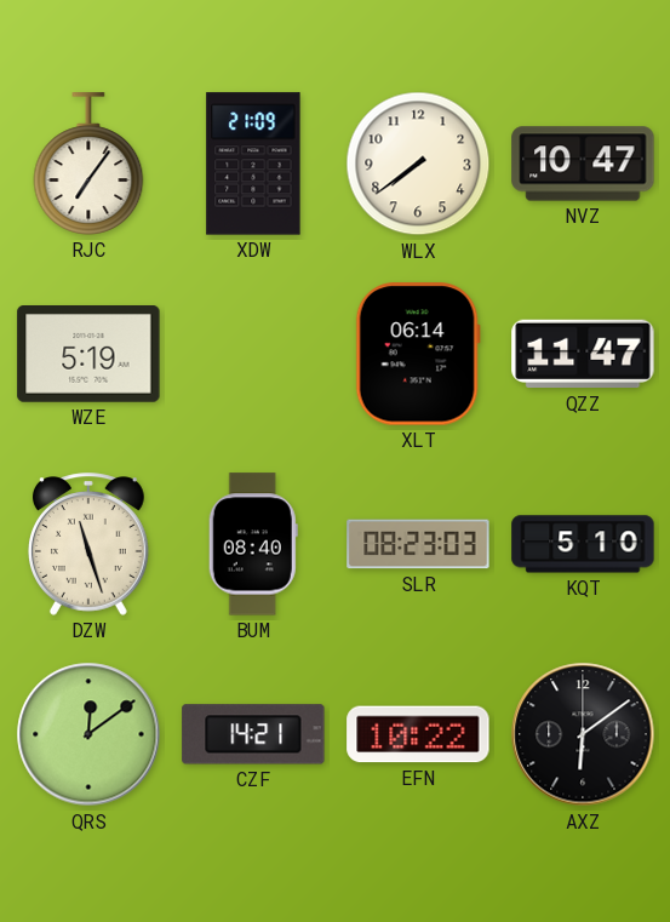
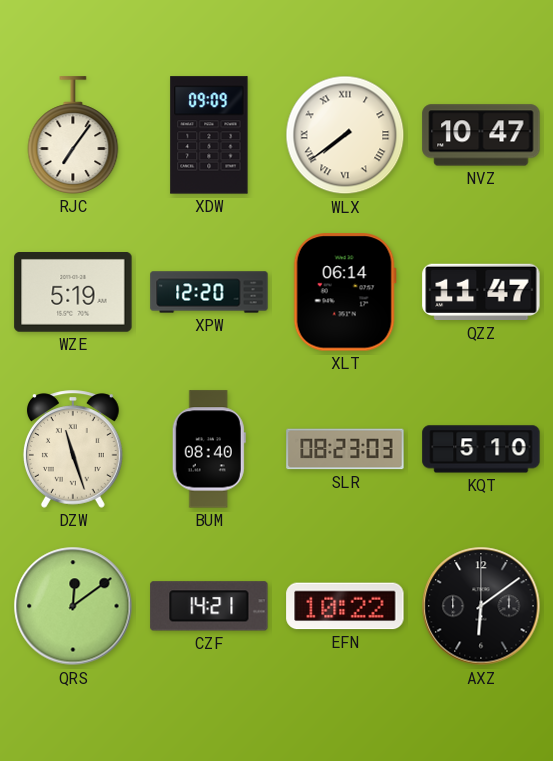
XDW: 21:09 -> 09:09 (209, 135)
WLX numerals: Arabic -> Roman (345, 135)
XPW: none -> 12:20 (209, 292)
